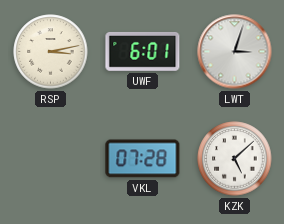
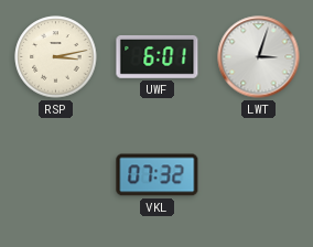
VKL: 07:28 -> 07:32 (158, 175)
KZK: 5:08 -> none (235, 159)
